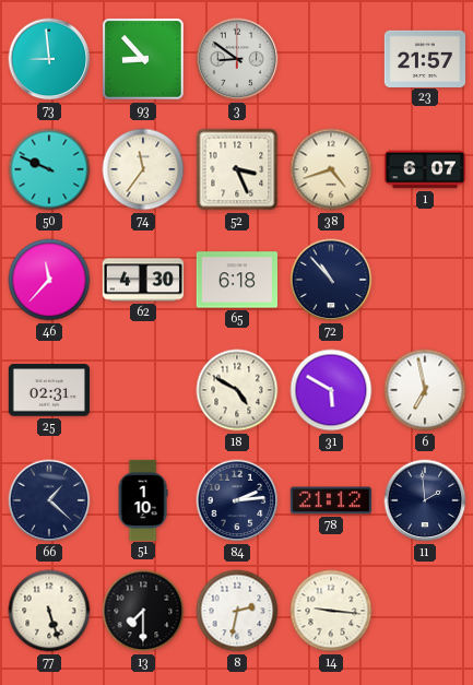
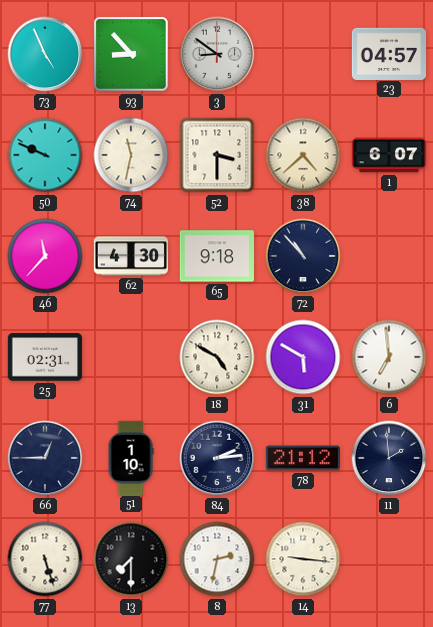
73: 8:59 -> 4:56 (45, 54)
23: 21:57 -> 04:57 (388, 53)
74: 11:36 -> 11:32 (131, 155)
52: 3:26 -> 3:30 (217, 155)
38: 4:42 -> 4:38 (303, 155)
65: 6:18 -> 9:18 (216, 256)
6: 6:58 -> 6:59 (389, 357)
66: 1:22 -> 12:45 (45, 458)
